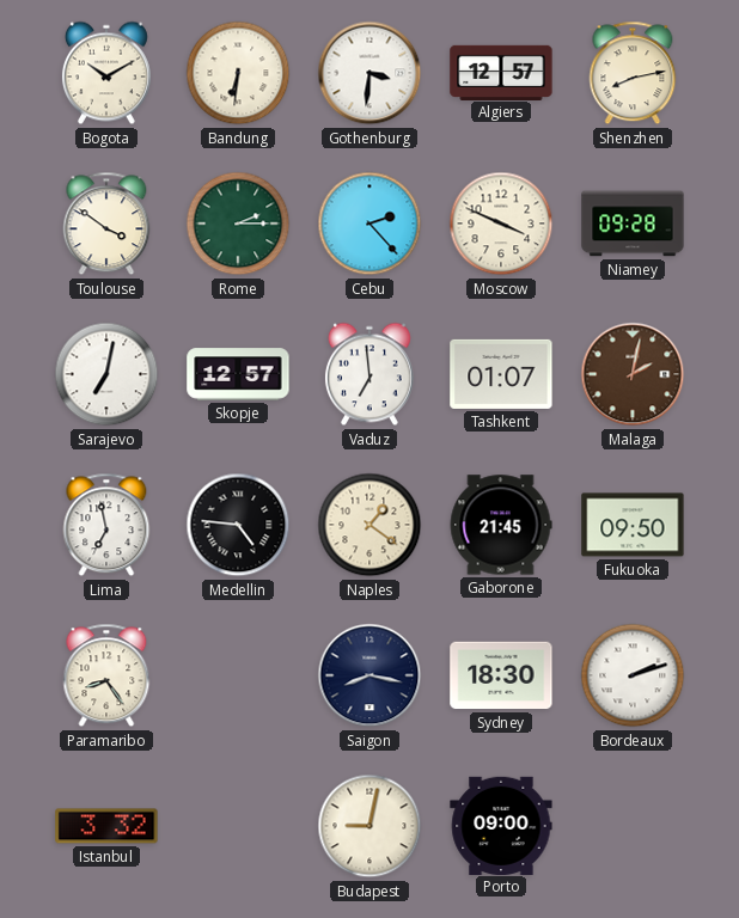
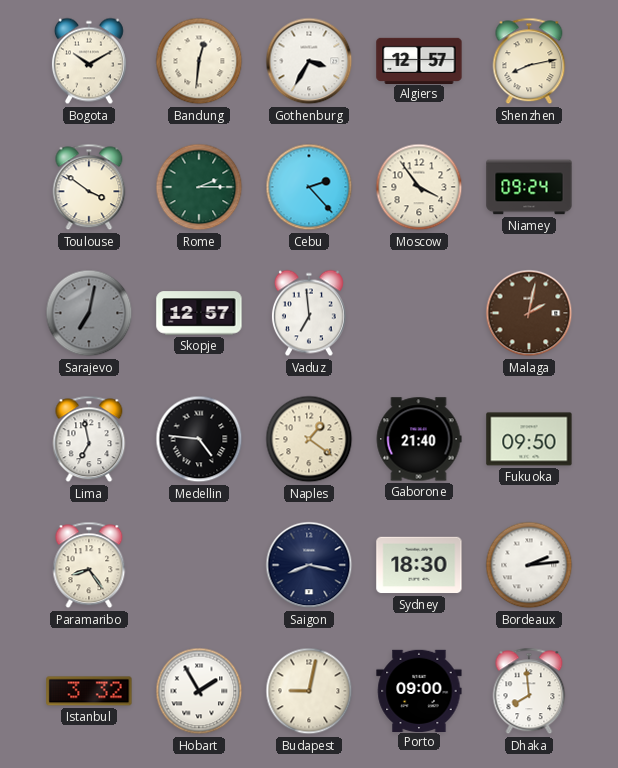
Bandung: 6:31 -> 12:31 (199, 61)
Gothenburg: 3:31 -> 3:35 (309, 61)
Moscow: 3:49 -> 3:54 (419, 187)
Niamey: 09:28 -> 09:24 (529, 187)
Sarajevo dial: white -> grey (89, 313)
Tashkent: 01:07 -> none (501, 374)
Gaborone: 21:45 -> 21:40 (419, 439)
Bordeaux: 2:12 -> 2:14 (529, 565)
Hobart: none -> 1:55 (199, 691)
Dhaka: none -> 7:59 (529, 691)
